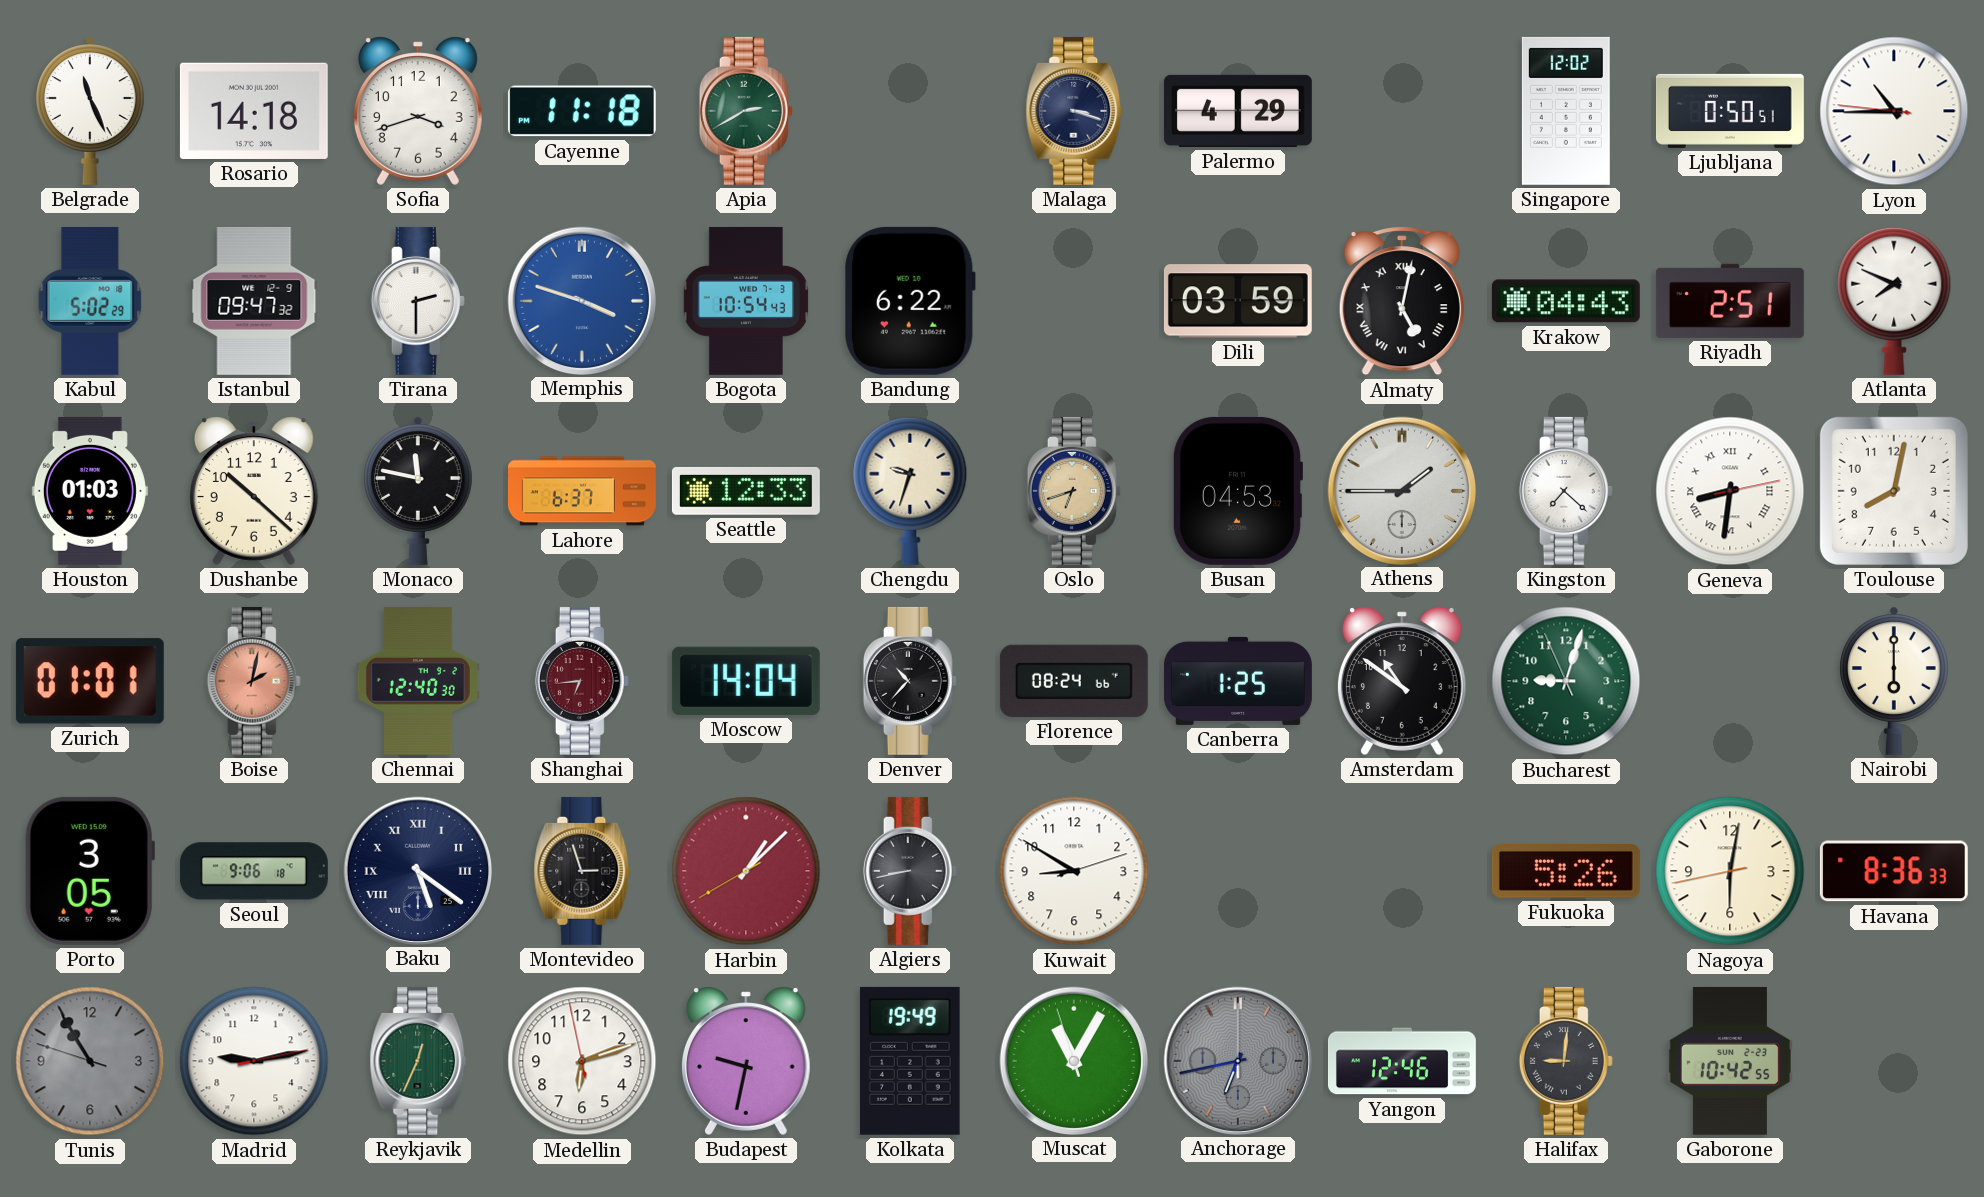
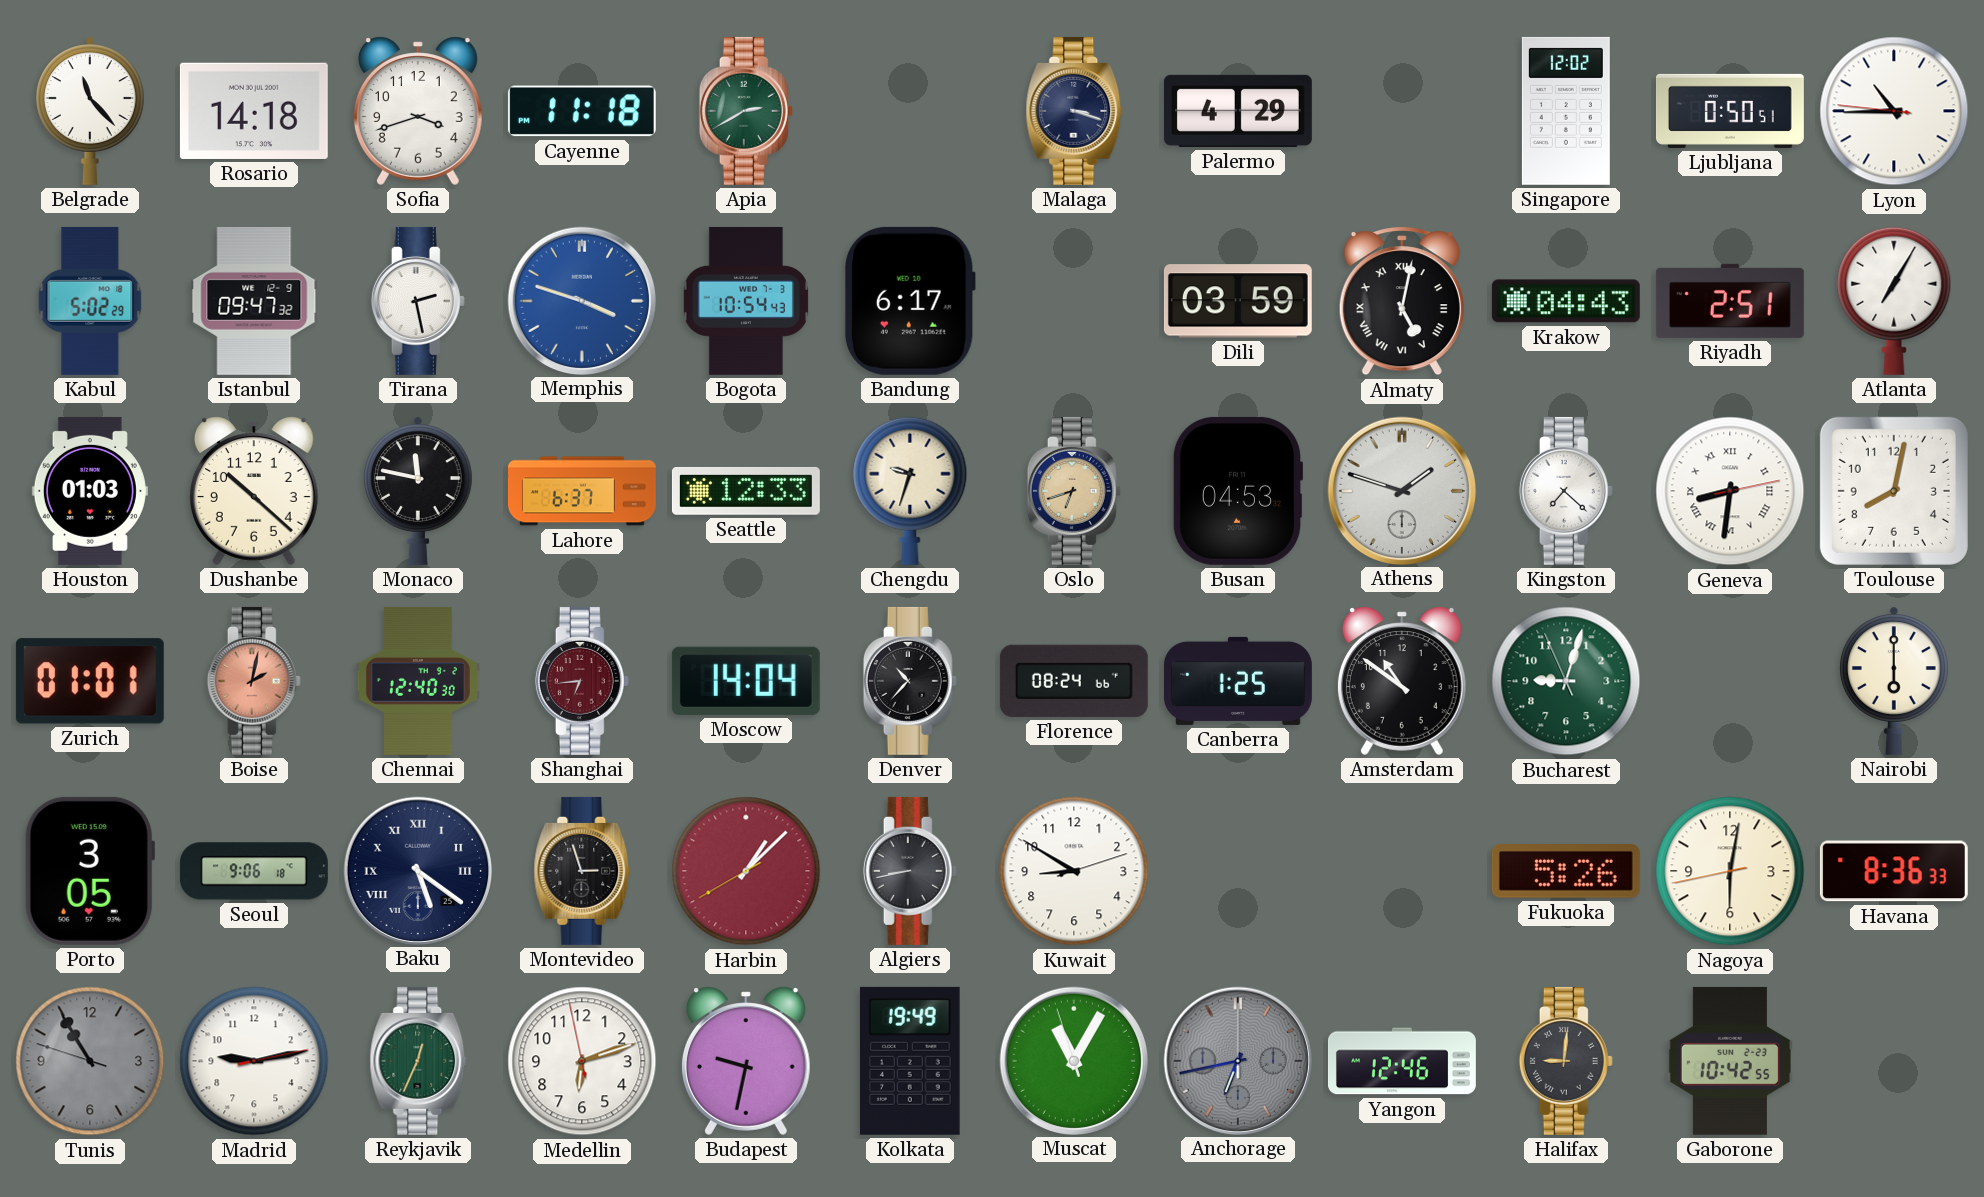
Belgrade: 11:26 -> 11:23 (91, 111)
Tirana: 2:30 -> 2:28 (418, 301)
Bandung: 6:22 -> 6:17 (910, 301)
Atlanta: 7:49 -> 7:05 (1894, 301)
Athens: 1:45 -> 1:48 (1401, 490)
